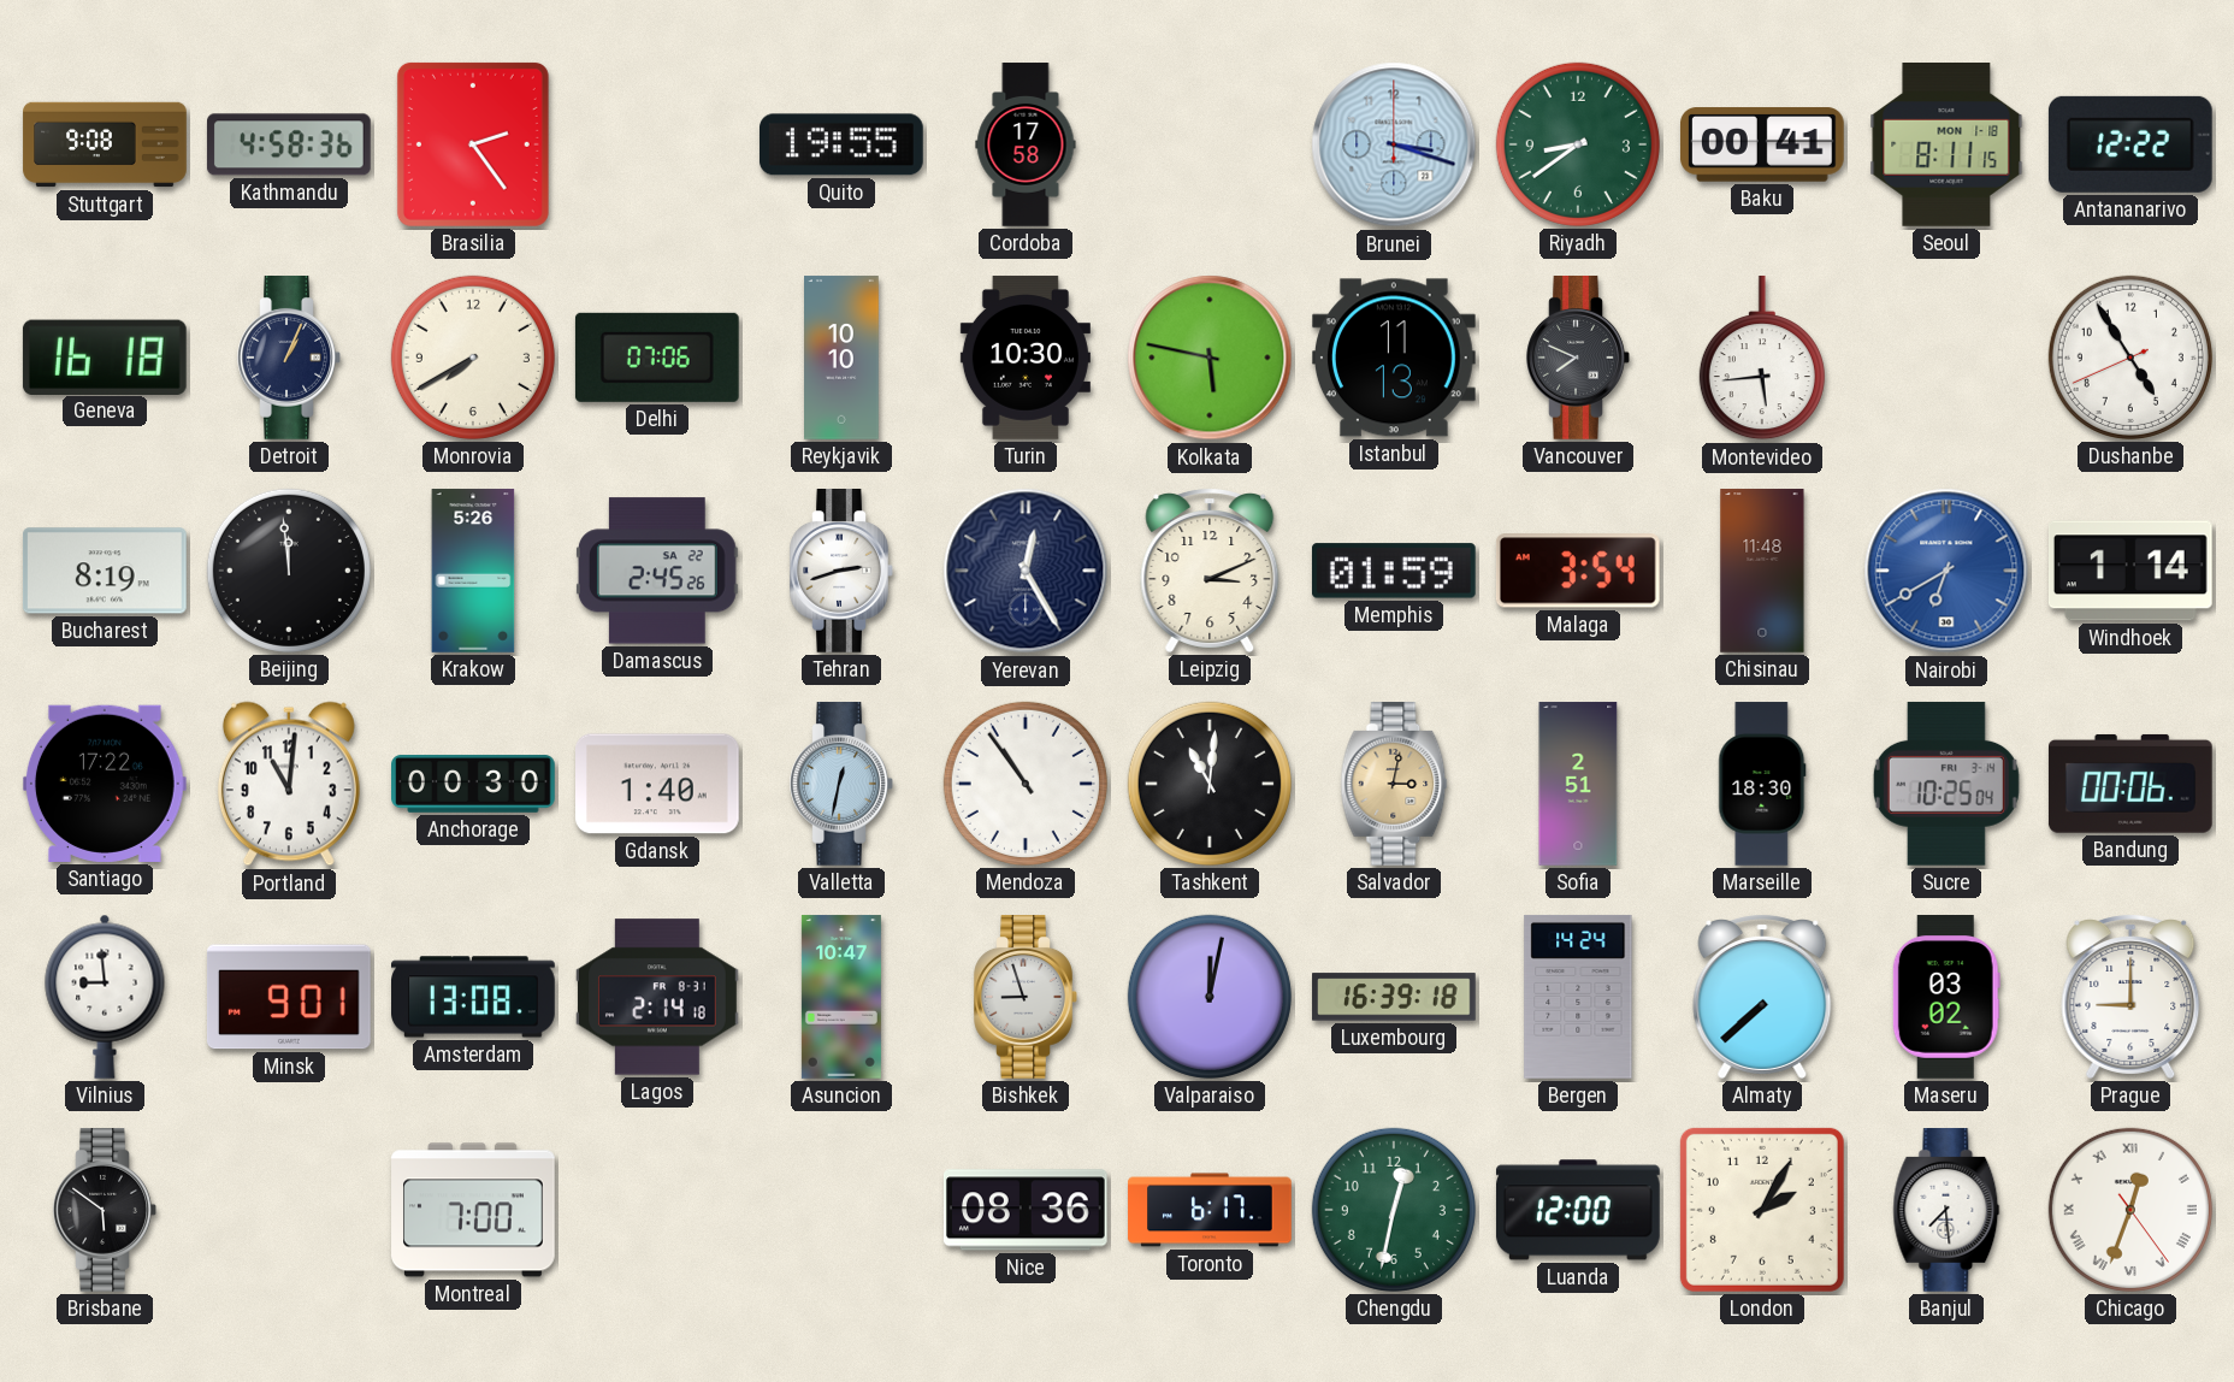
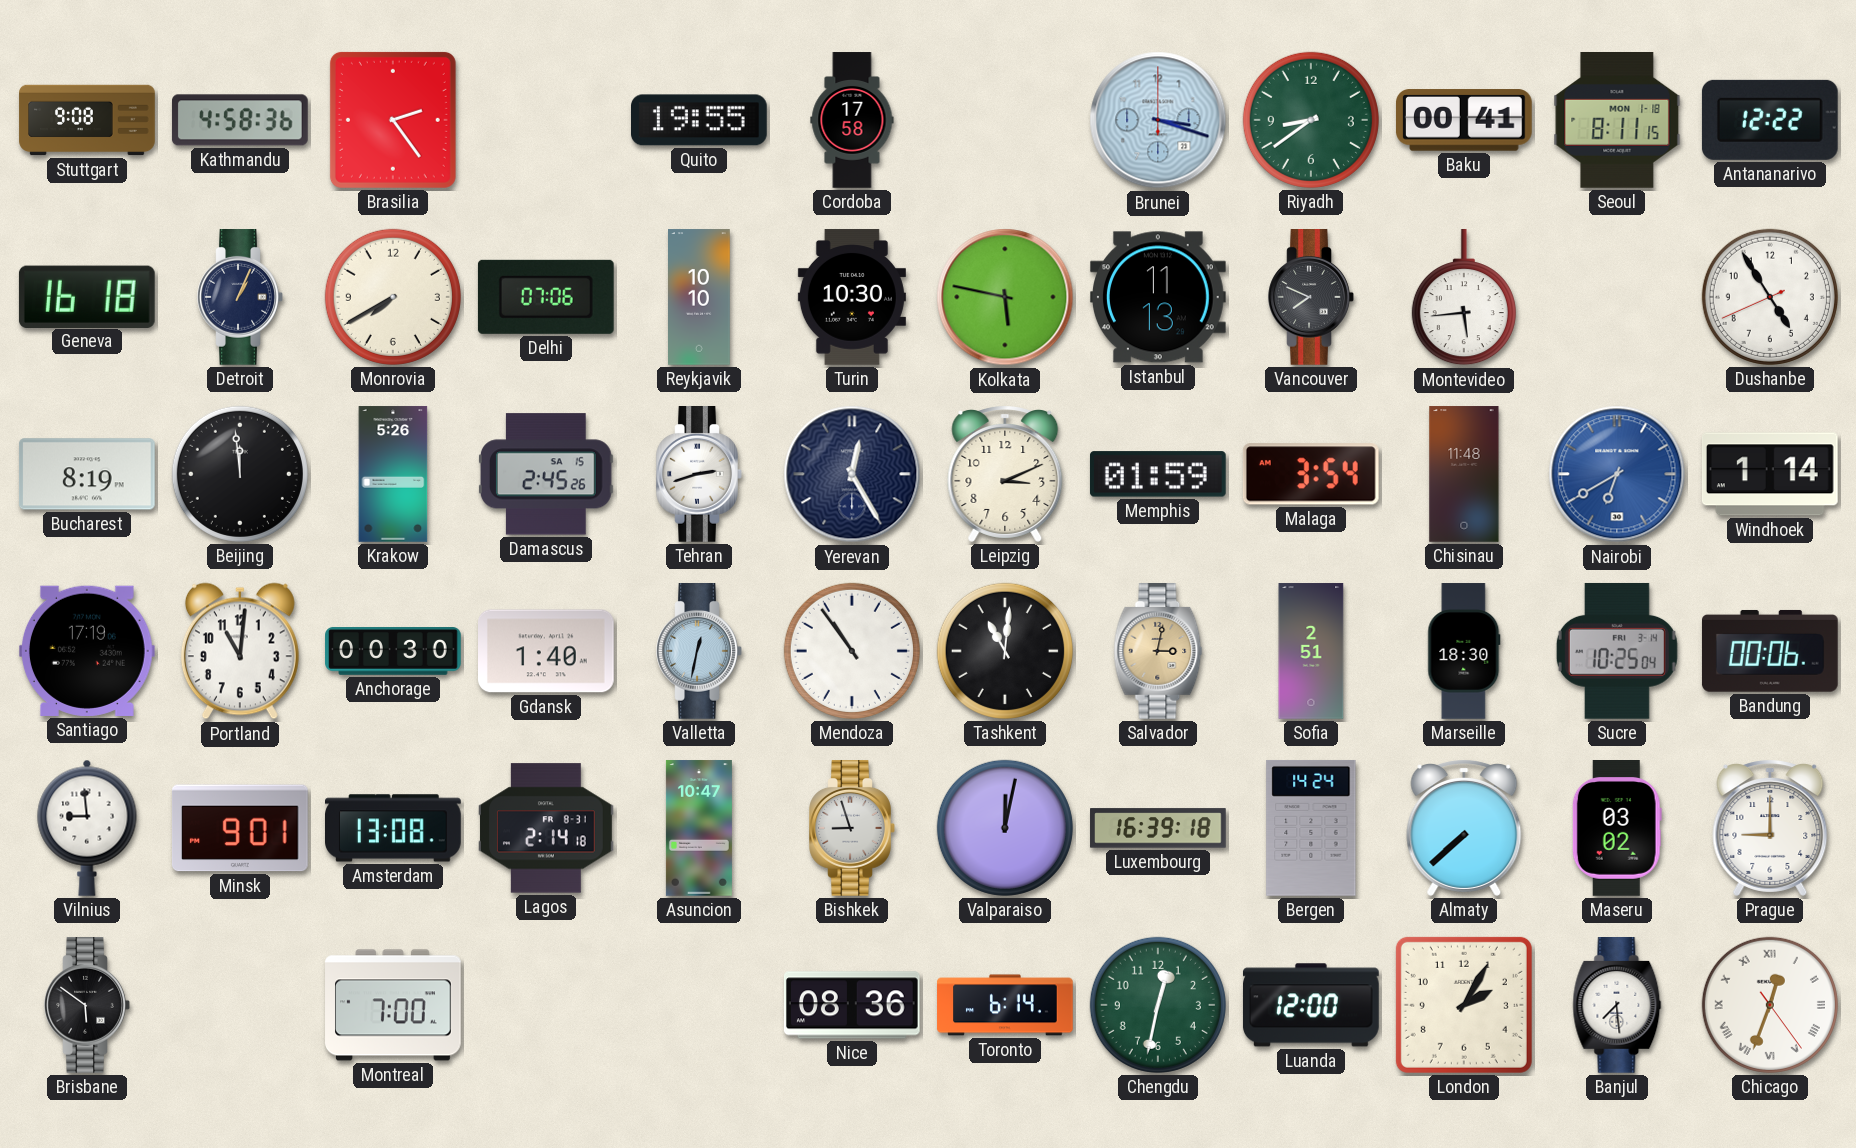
Damascus date: SA 22 -> SA 15 (546, 474)
Santiago: 17:22 -> 17:19 (87, 651)
Toronto: 6:17 -> 6:14 (1005, 1005)
